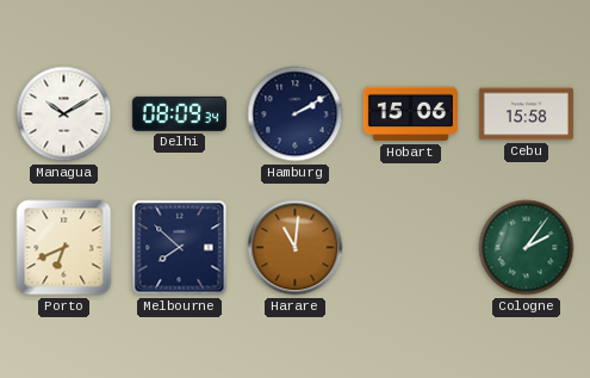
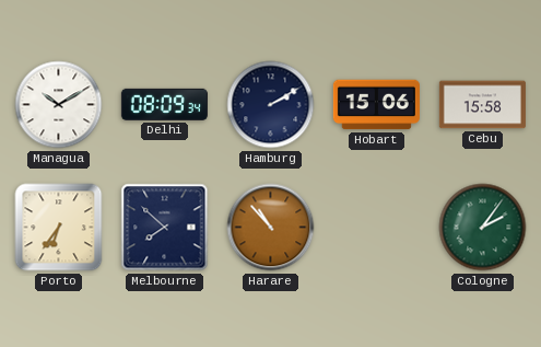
Porto: 6:41 -> 6:36 (59, 228)
Harare: 11:01 -> 10:53 (271, 228)
